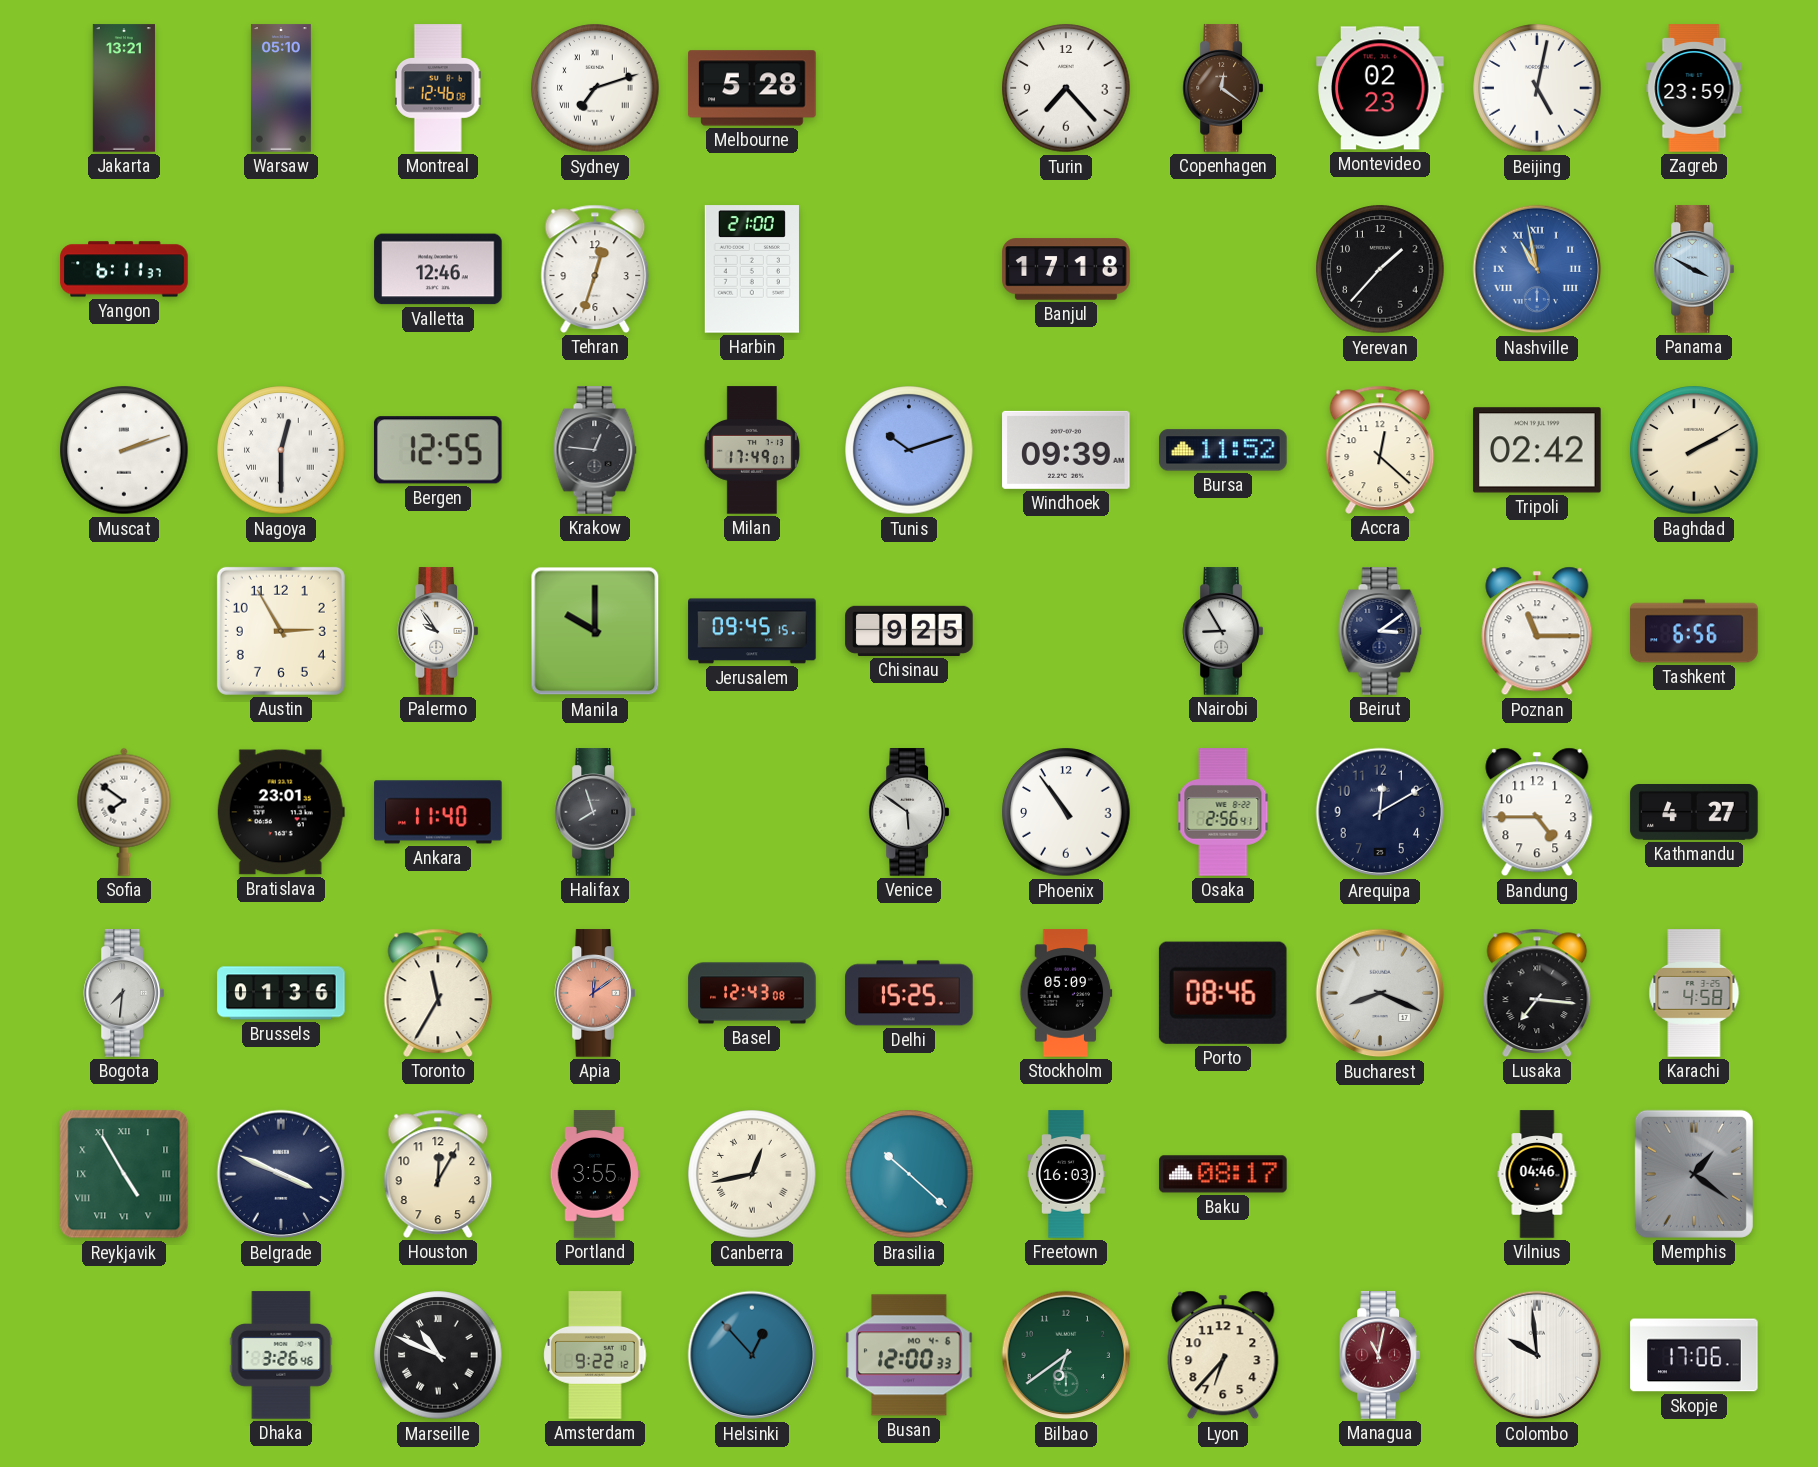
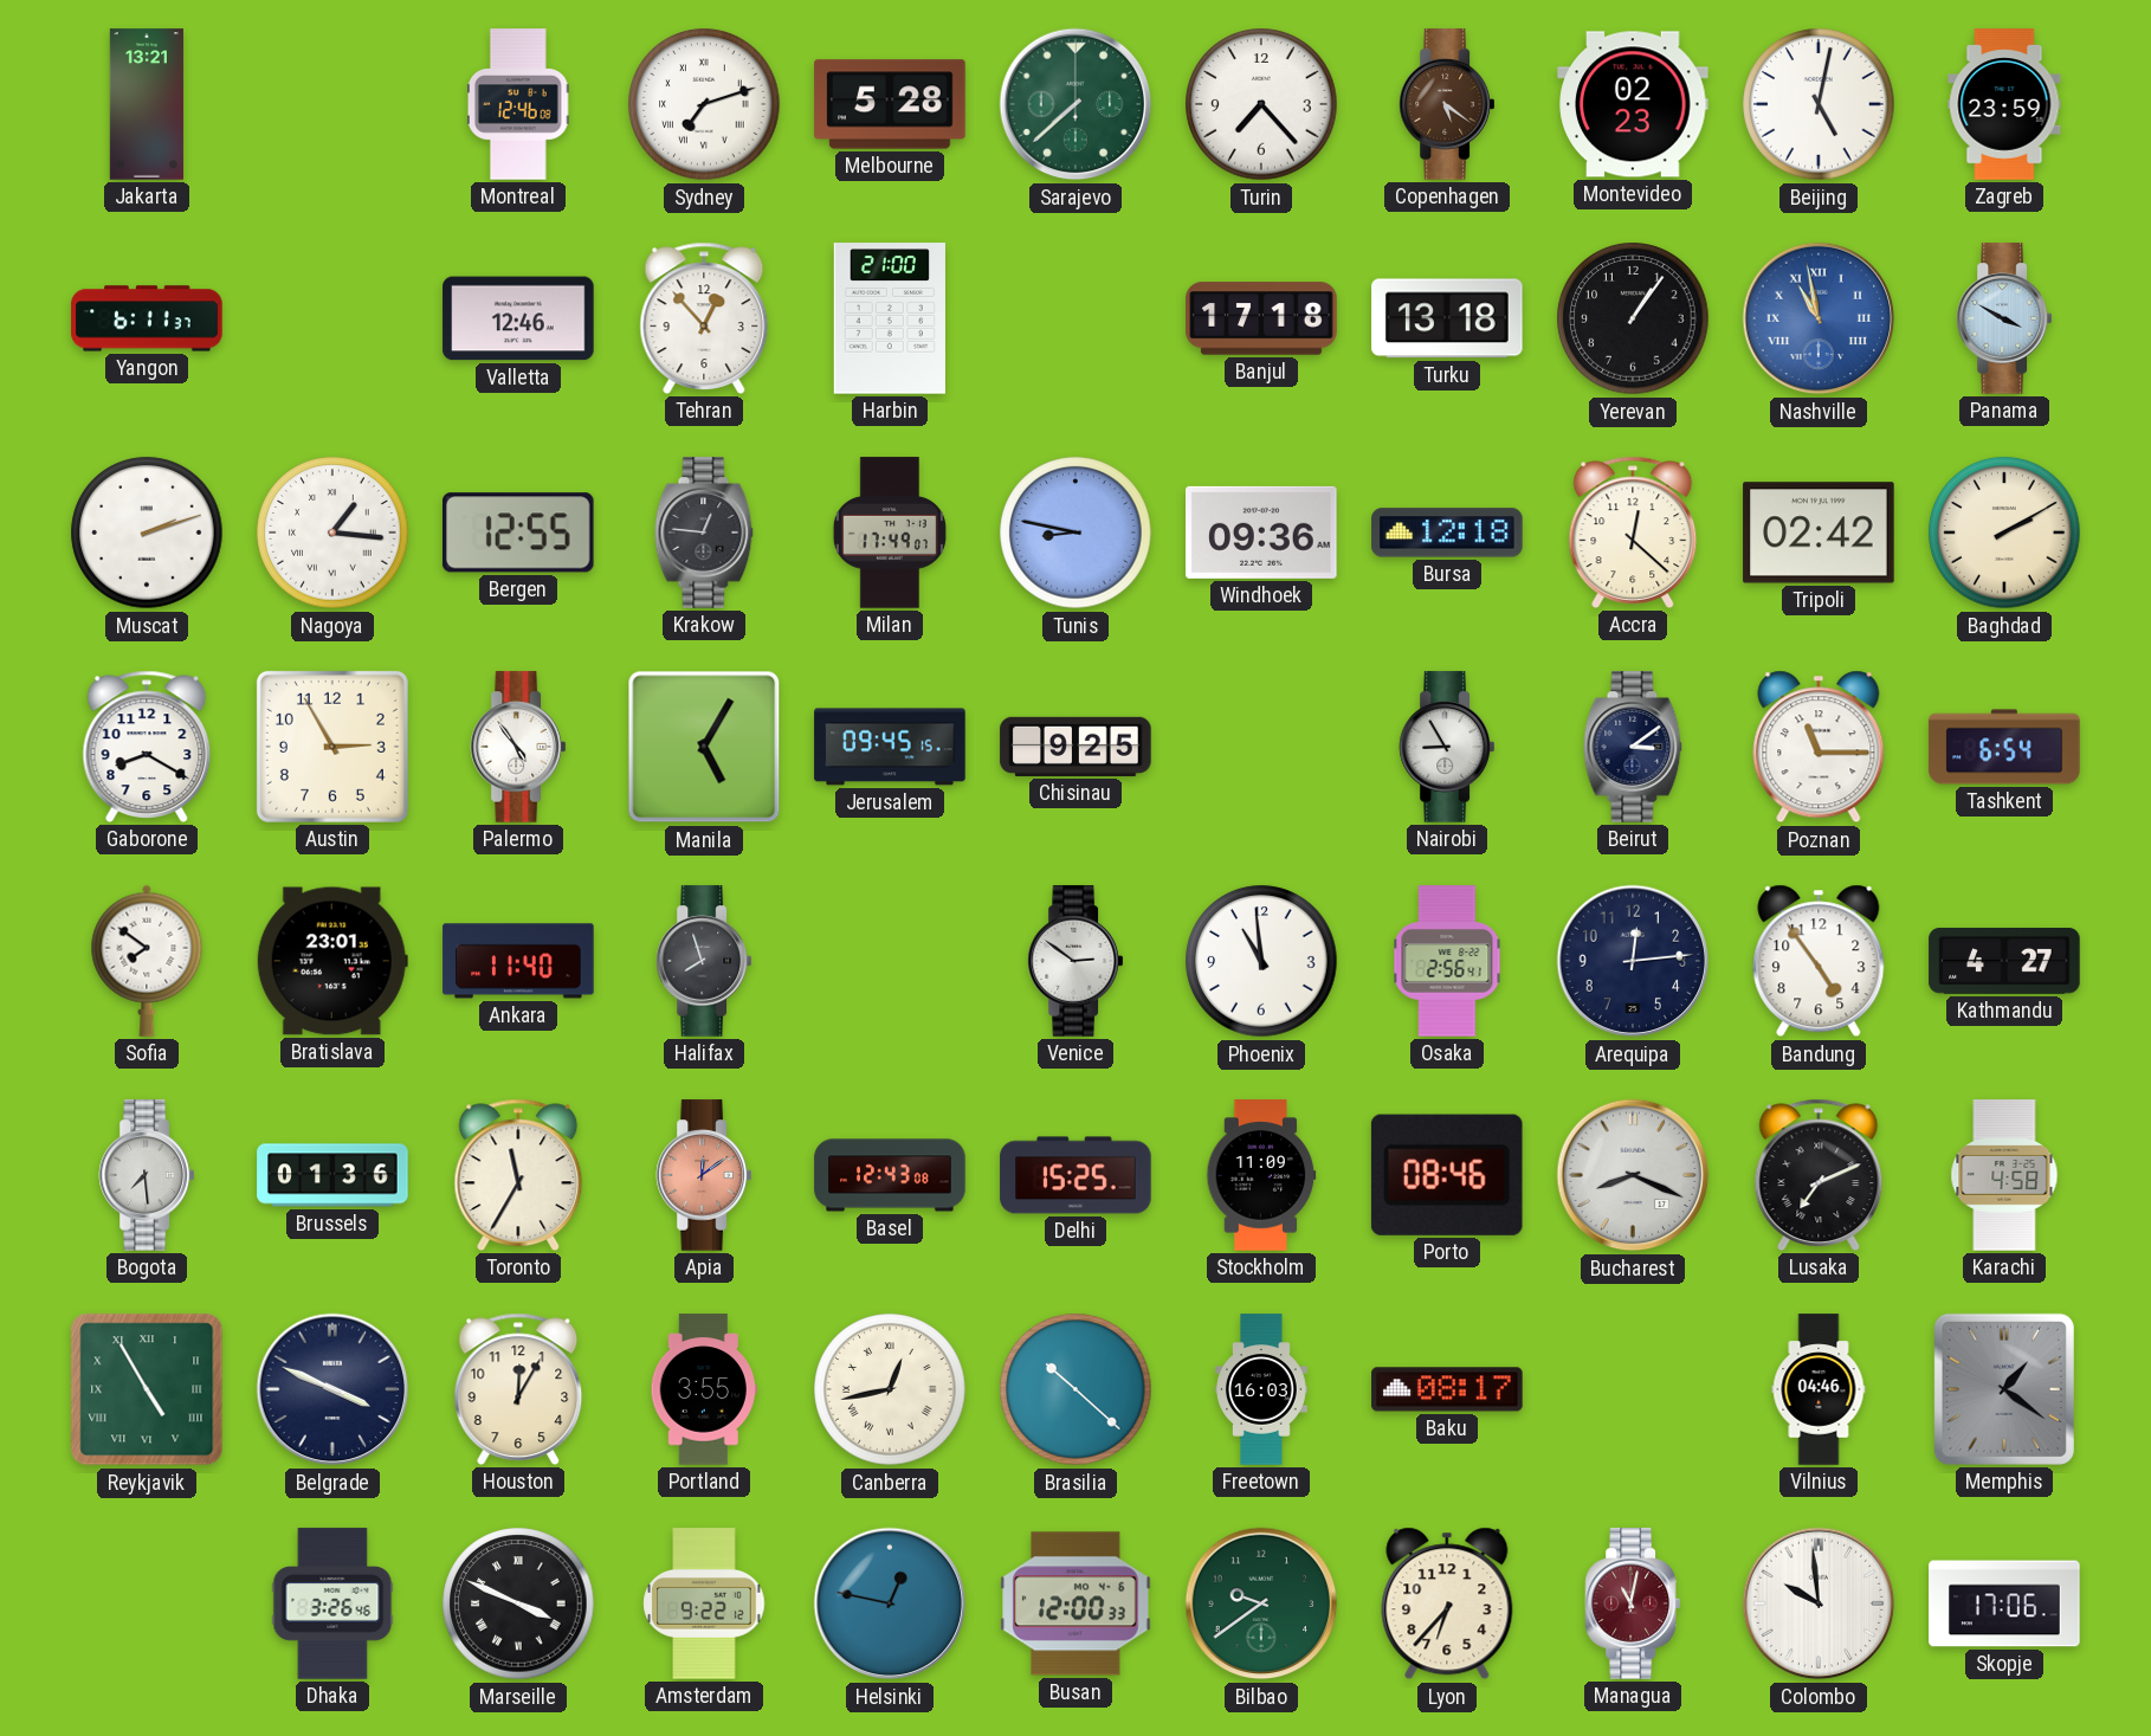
Warsaw: 05:10 -> none (281, 88)
Sarajevo: none -> 7:38 (1075, 104)
Copenhagen: 12:21 -> 5:21 (1446, 104)
Tehran: 12:33 -> 12:53 (704, 318)
Turku: none -> 13:18 (1447, 318)
Yerevan: 1:37 -> 1:06 (1633, 318)
Nagoya: 12:30 -> 1:16 (332, 533)
Tunis: 10:12 -> 8:47 (1075, 533)
Windhoek: 09:39 -> 09:36 (1261, 533)
Bursa: 11:52 -> 12:18 (1447, 533)
Gaborone: none -> 8:20 (147, 747)
Palermo: 9:54 -> 4:54 (517, 747)
Manila: 10:00 -> 5:05 (704, 747)
Tashkent: 6:56 -> 6:54 (2004, 747)
Venice: 5:51 -> 2:51 (1074, 961)
Phoenix: 10:54 -> 10:59 (1261, 961)
Arequipa: 12:10 -> 12:14 (1633, 961)
Bandung: 4:45 -> 4:54 (1819, 961)
Bogota: 7:31 -> 7:29 (146, 1175)
Stockholm: 05:09 -> 11:09 (1261, 1175)
Lusaka: 7:16 -> 7:11 (1819, 1175)
Marseille: 10:49 -> 3:49 (518, 1603)
Helsinki: 12:53 -> 12:47 (890, 1603)
Bilbao: 6:39 -> 9:39 (1261, 1603)
